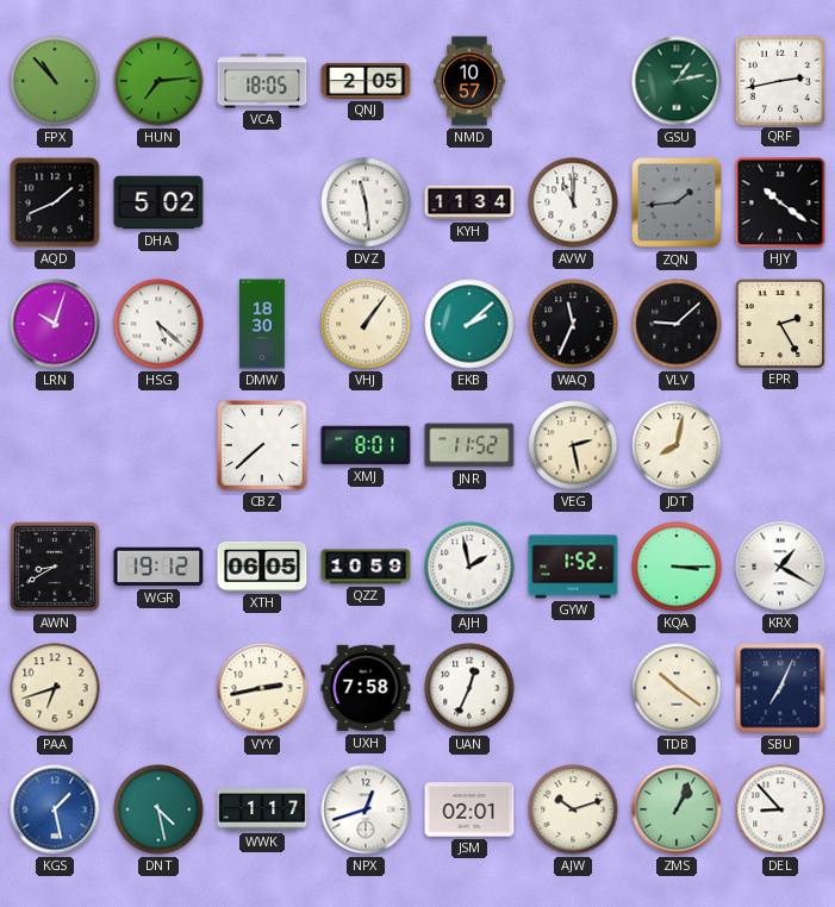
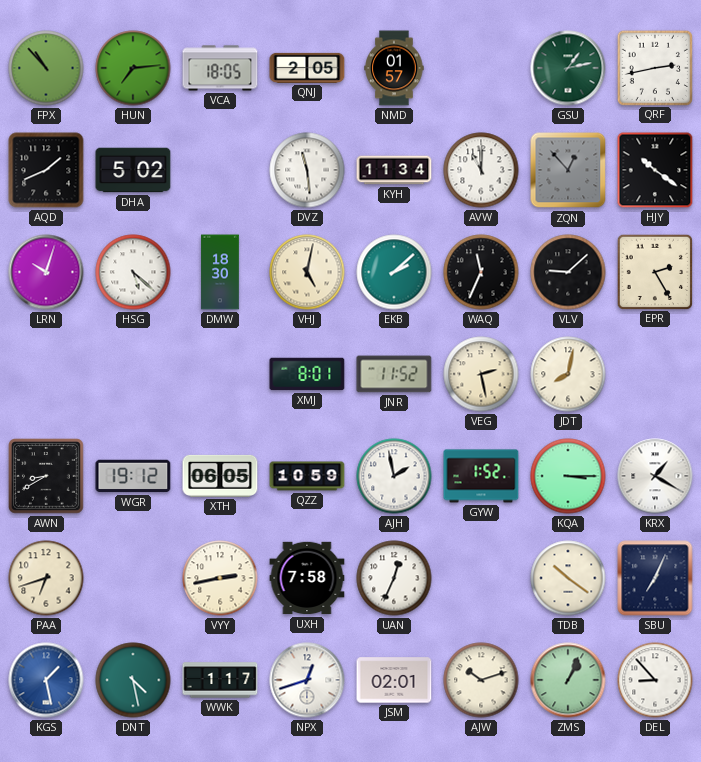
NMD: 10:57 -> 01:57 (394, 68)
ZQN: 1:44 -> 12:53 (568, 170)
VHJ: 1:06 -> 5:02 (307, 272)
CBZ: 7:38 -> none (262, 445)
